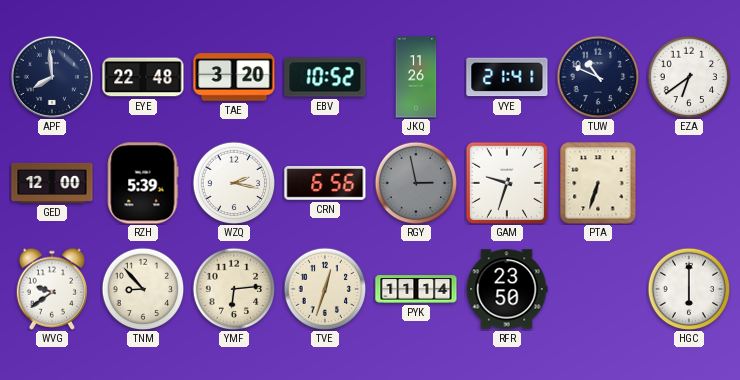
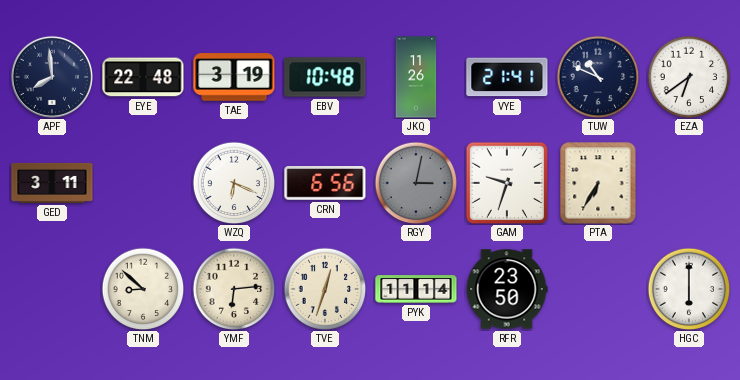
TAE: 3:20 -> 3:19 (234, 77)
EBV: 10:52 -> 10:48 (325, 77)
GED: 12:00 -> 3:11 (52, 183)
RZH: 5:39 -> none (143, 183)
WZQ: 2:17 -> 6:19 (234, 183)
RGY: 2:58 -> 3:02 (416, 183)
PTA: 6:33 -> 6:35 (598, 183)
WVG: 9:39 -> none (51, 289)
TNM: 8:53 -> 8:52 (143, 289)
